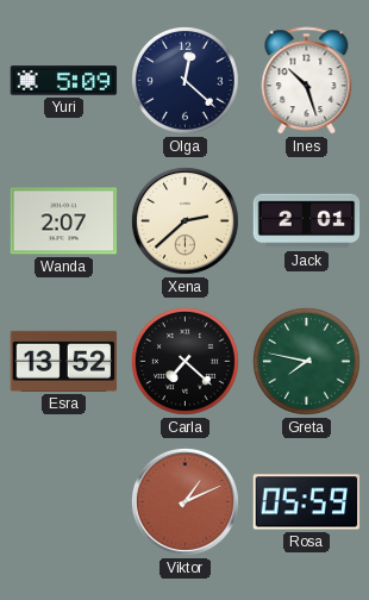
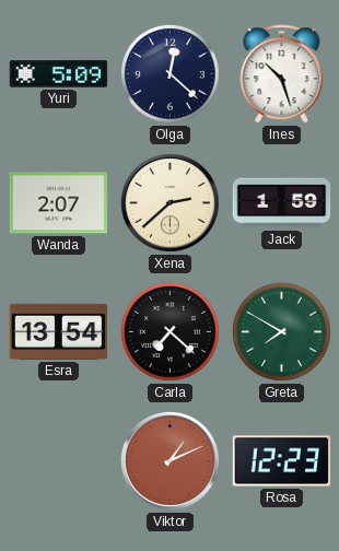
Jack: 2:01 -> 1:59 (282, 203)
Esra: 13:52 -> 13:54 (59, 331)
Greta: 7:47 -> 7:50 (281, 331)
Rosa: 05:59 -> 12:23 (282, 461)
